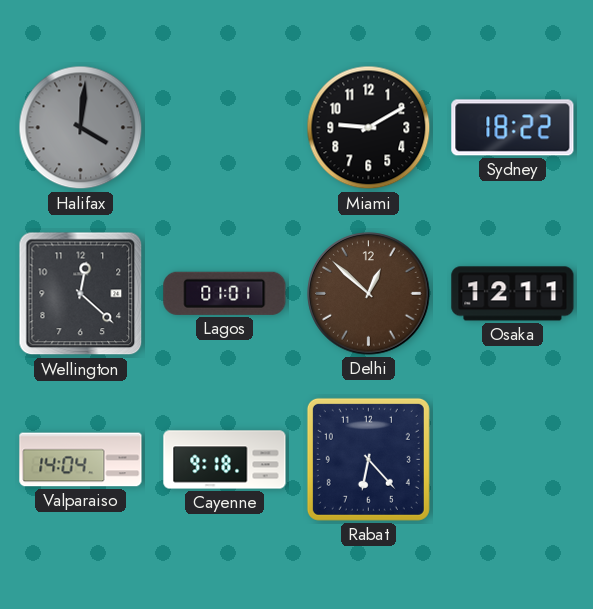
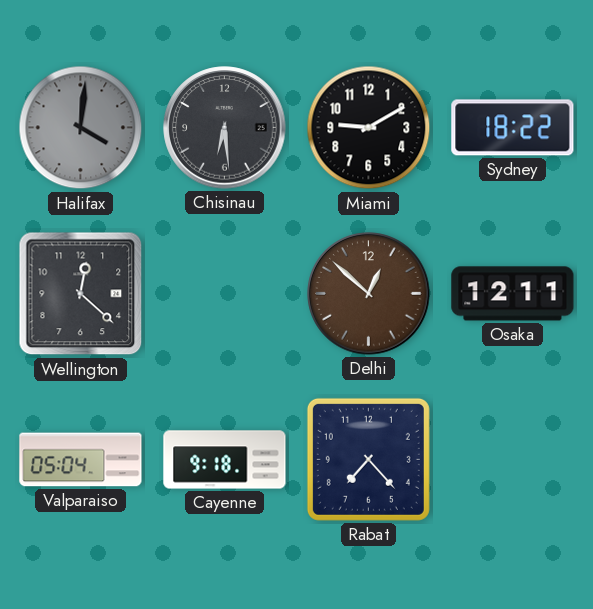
Chisinau: none -> 6:29 (225, 128)
Lagos: 01:01 -> none (225, 293)
Valparaiso: 14:04 -> 05:04 (81, 460)
Rabat: 6:23 -> 7:23 (368, 459)
